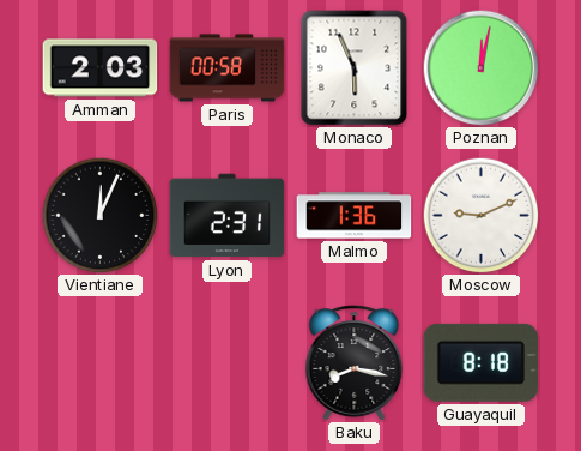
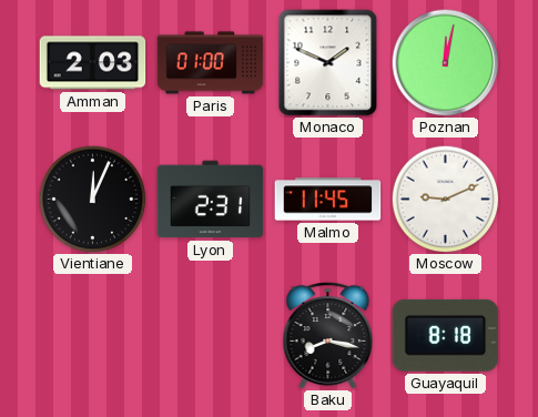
Paris: 00:58 -> 01:00 (211, 63)
Monaco: 5:56 -> 1:49 (328, 63)
Malmo: 1:36 -> 11:45 (328, 200)
